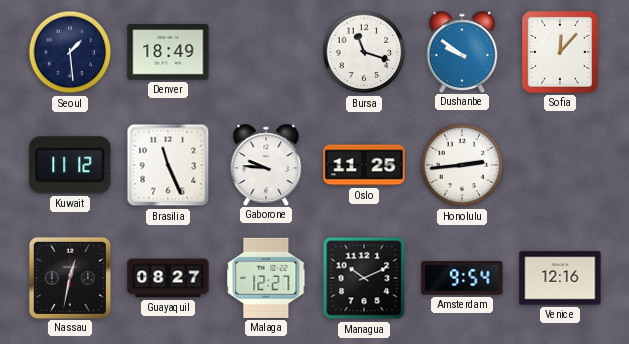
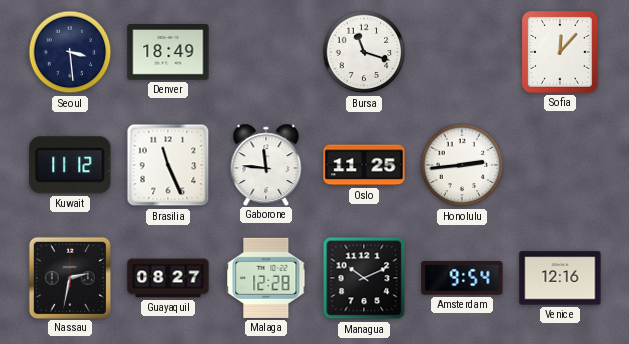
Seoul: 1:29 -> 3:29 (70, 52)
Dushanbe: 9:51 -> none (462, 51)
Gaborone: 9:46 -> 11:46 (266, 164)
Nassau: 12:32 -> 2:32 (69, 277)
Malaga: 12:27 -> 12:28 (266, 278)
